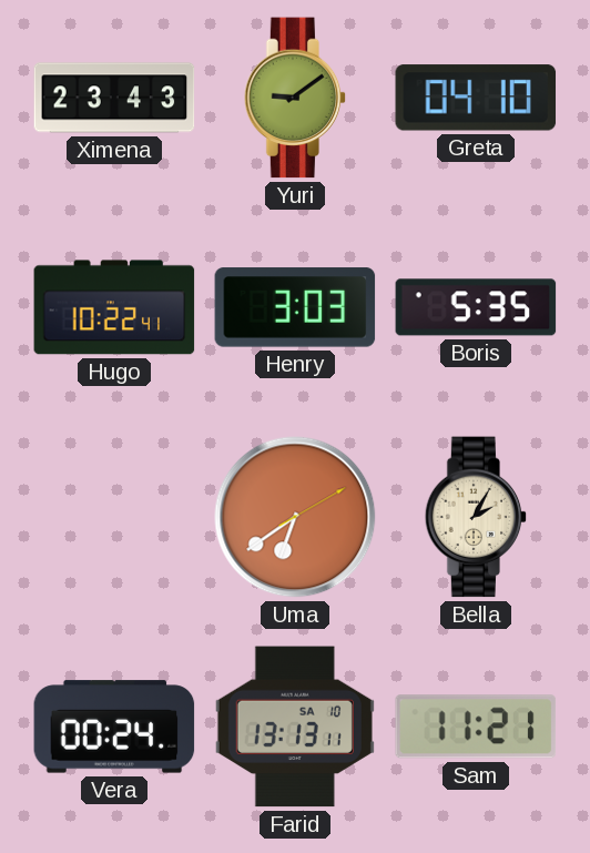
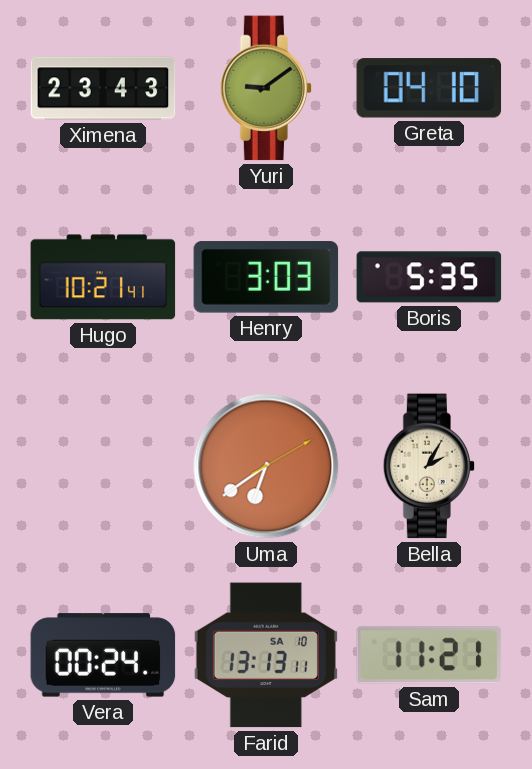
Hugo: 10:22 -> 10:21 (103, 277)
